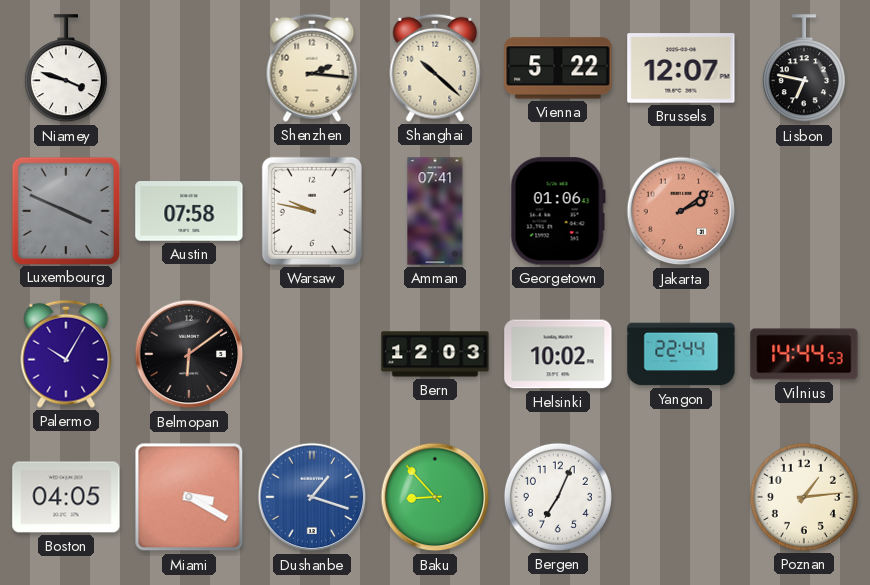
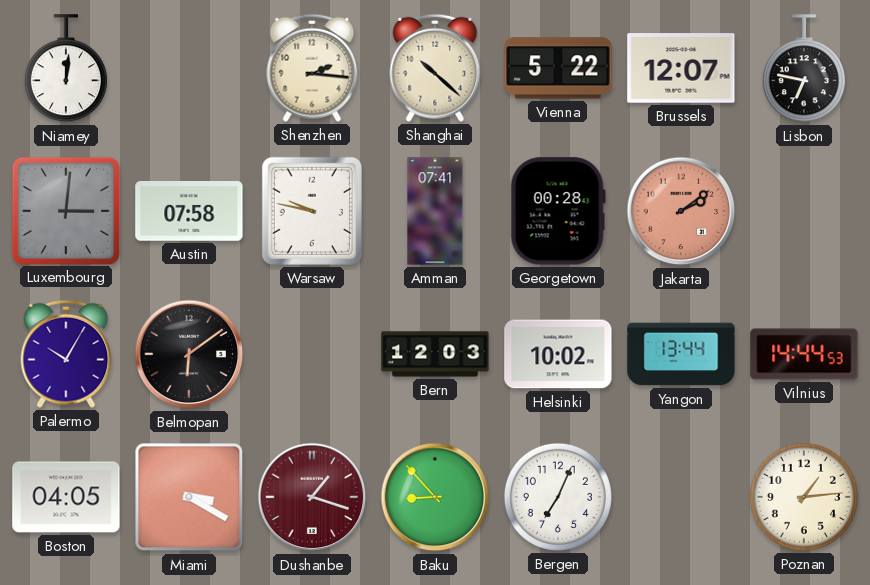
Niamey: 3:48 -> 12:01 (66, 69)
Luxembourg: 3:49 -> 3:01 (65, 210)
Georgetown: 01:06 -> 00:28 (558, 211)
Yangon: 22:44 -> 13:44 (681, 354)
Dushanbe dial: blue -> burgundy (312, 497)
